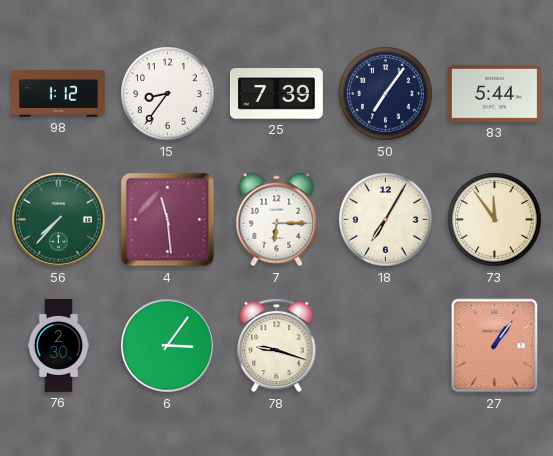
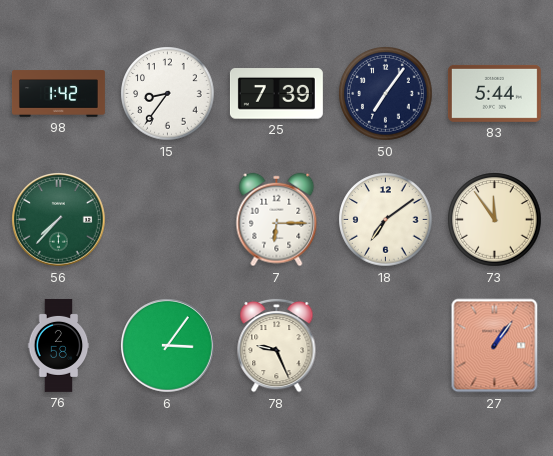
98: 1:12 -> 1:42 (58, 94)
4: 11:29 -> none (168, 220)
18: 7:05 -> 7:09 (386, 220)
76: 2:30 -> 2:58 (59, 345)
78: 9:18 -> 9:26 (277, 345)
